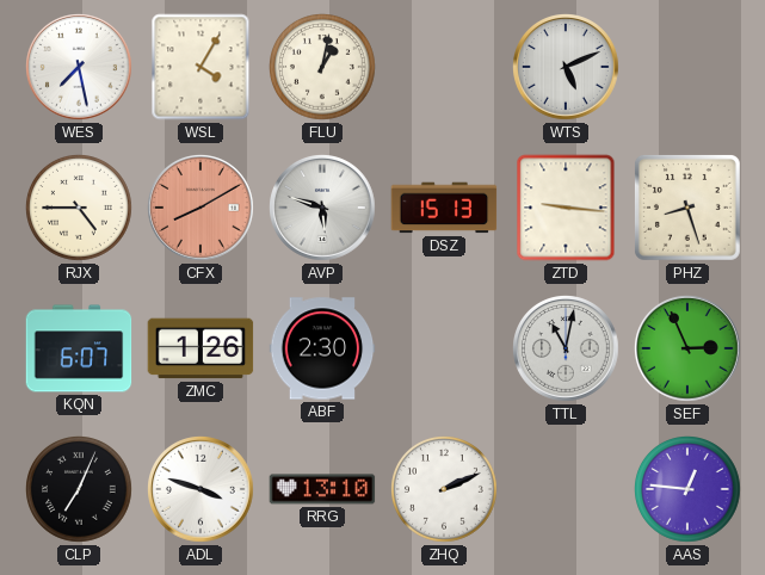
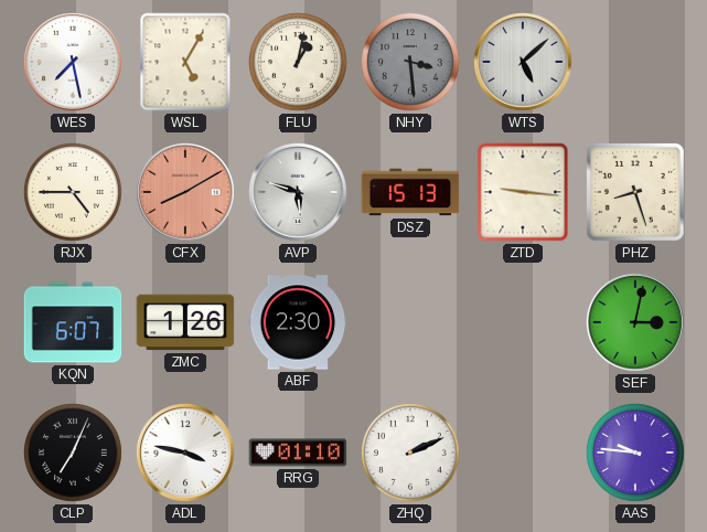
WSL: 4:05 -> 5:05 (185, 62)
NHY: none -> 3:29 (411, 63)
WTS: 5:11 -> 5:08 (524, 63)
TTL: 11:02 -> none (567, 350)
SEF: 2:56 -> 3:02 (636, 323)
ADL: 3:48 -> 3:47 (186, 454)
RRG: 13:10 -> 01:10 (298, 453)
AAS: 12:46 -> 9:46 (636, 454)
